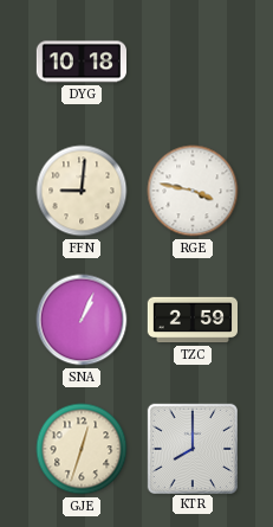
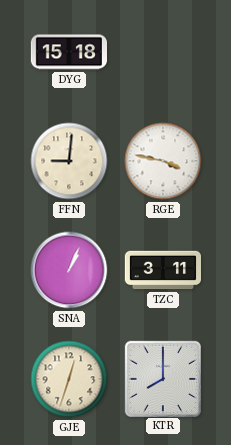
DYG: 10:18 -> 15:18 (68, 52)
TZC: 2:59 -> 3:11 (162, 270)
